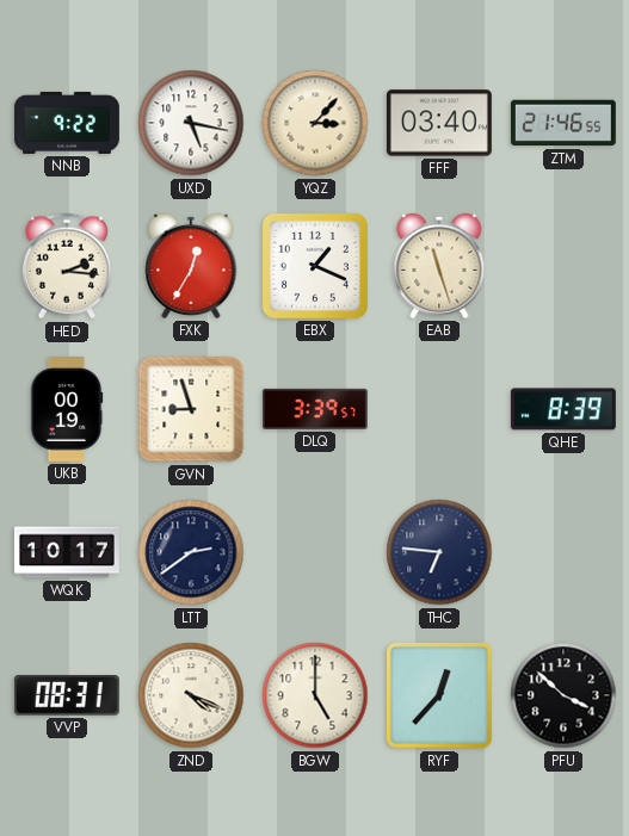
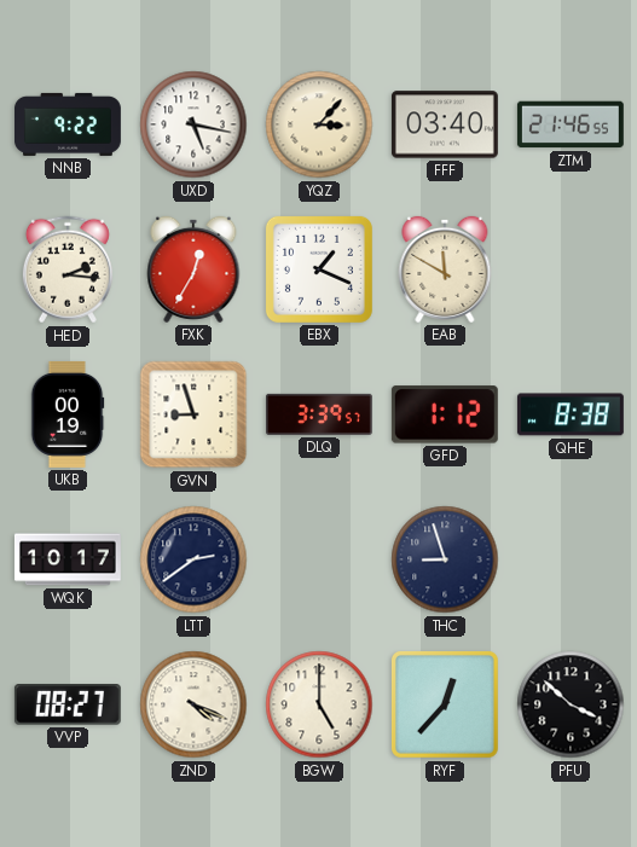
EAB: 11:27 -> 11:50 (445, 269)
GFD: none -> 1:12 (445, 414)
QHE: 8:39 -> 8:38 (571, 414)
THC: 6:46 -> 8:57 (445, 559)
VVP: 08:31 -> 08:27 (68, 706)
